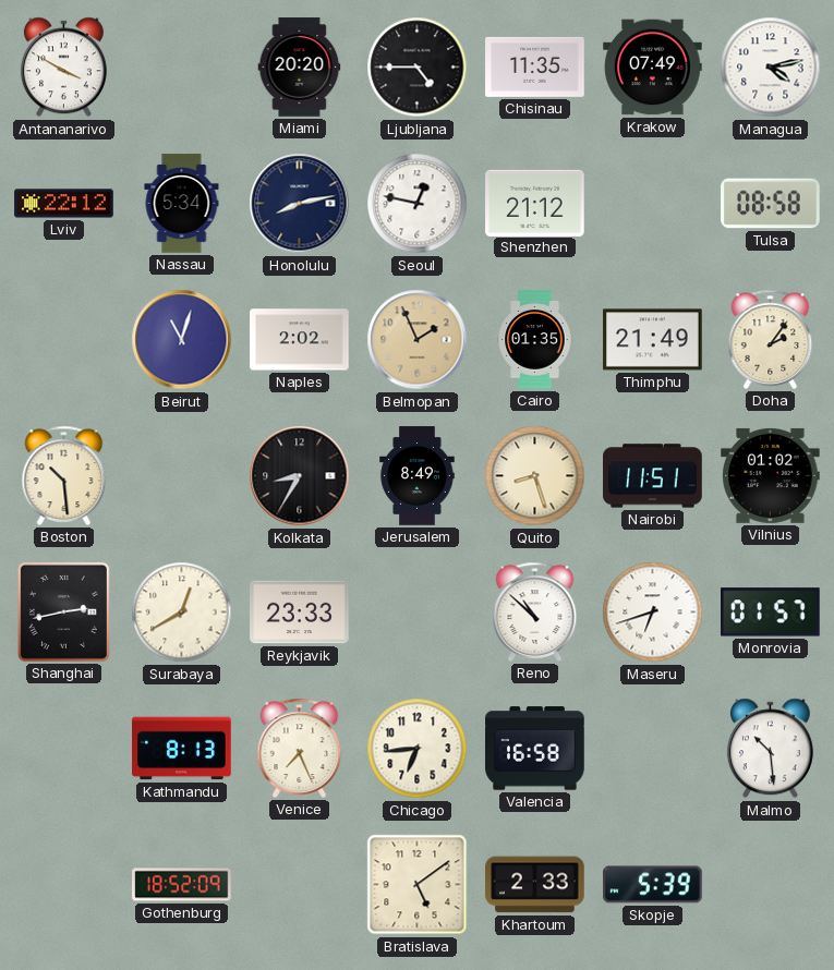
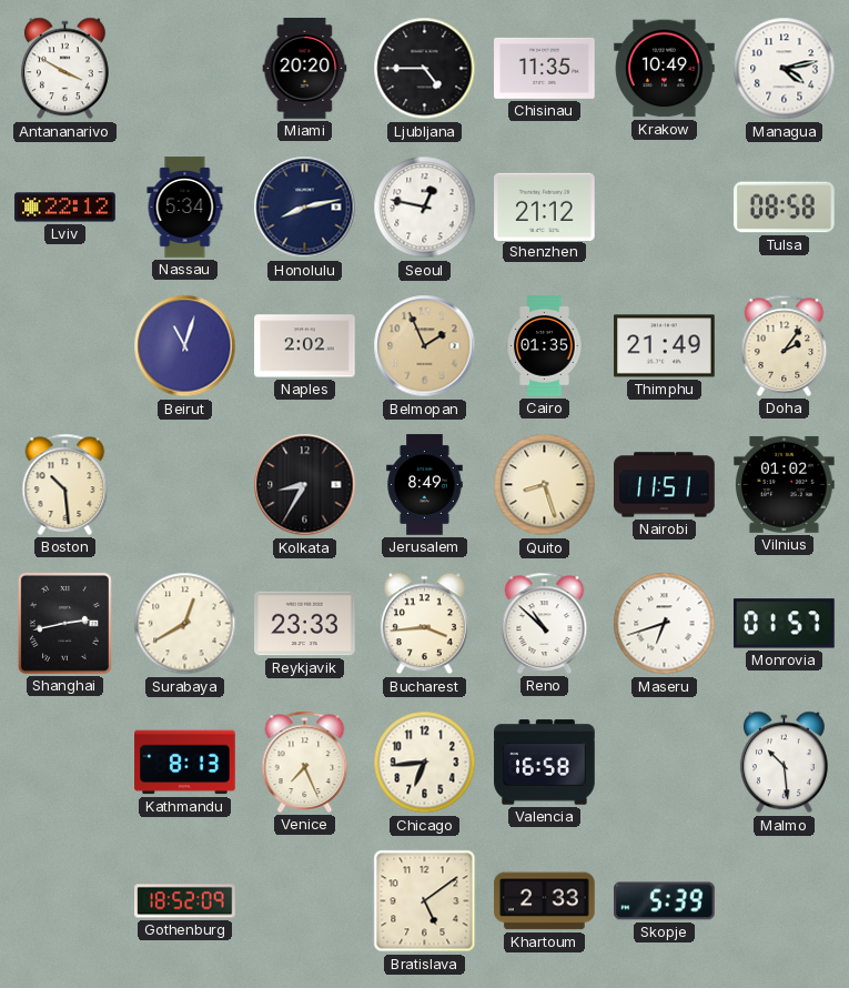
Krakow: 07:49 -> 10:49 (665, 69)
Bucharest: none -> 3:44 (424, 624)
